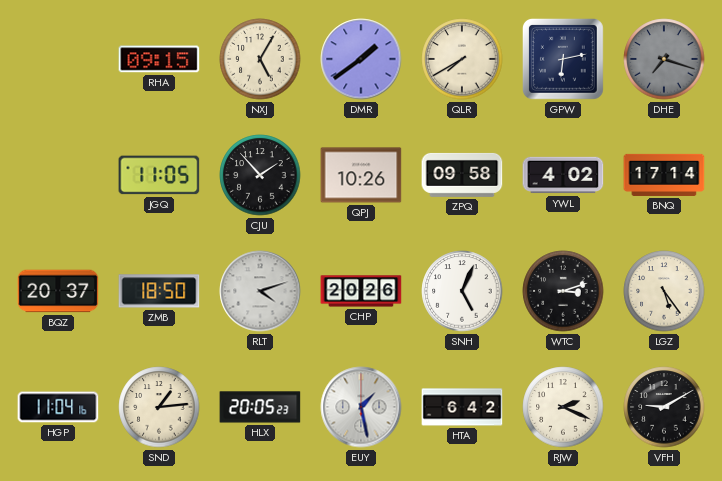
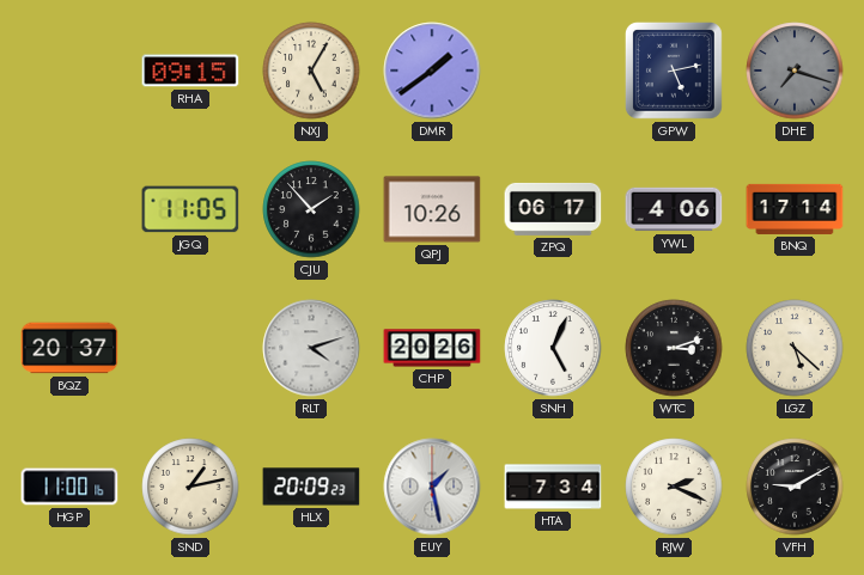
QLR: 7:40 -> none (462, 59)
GPW: 6:13 -> 5:13 (674, 71)
ZPQ: 09:58 -> 06:17 (553, 209)
YWL: 4:02 -> 4:06 (674, 209)
ZMB: 18:50 -> none (159, 291)
LGZ: 5:24 -> 5:22 (795, 348)
HGP: 11:04 -> 11:00 (69, 487)
SND: 1:14 -> 1:13 (190, 487)
HLX: 20:05 -> 20:09 (311, 487)
HTA: 6:42 -> 7:34 (553, 487)
